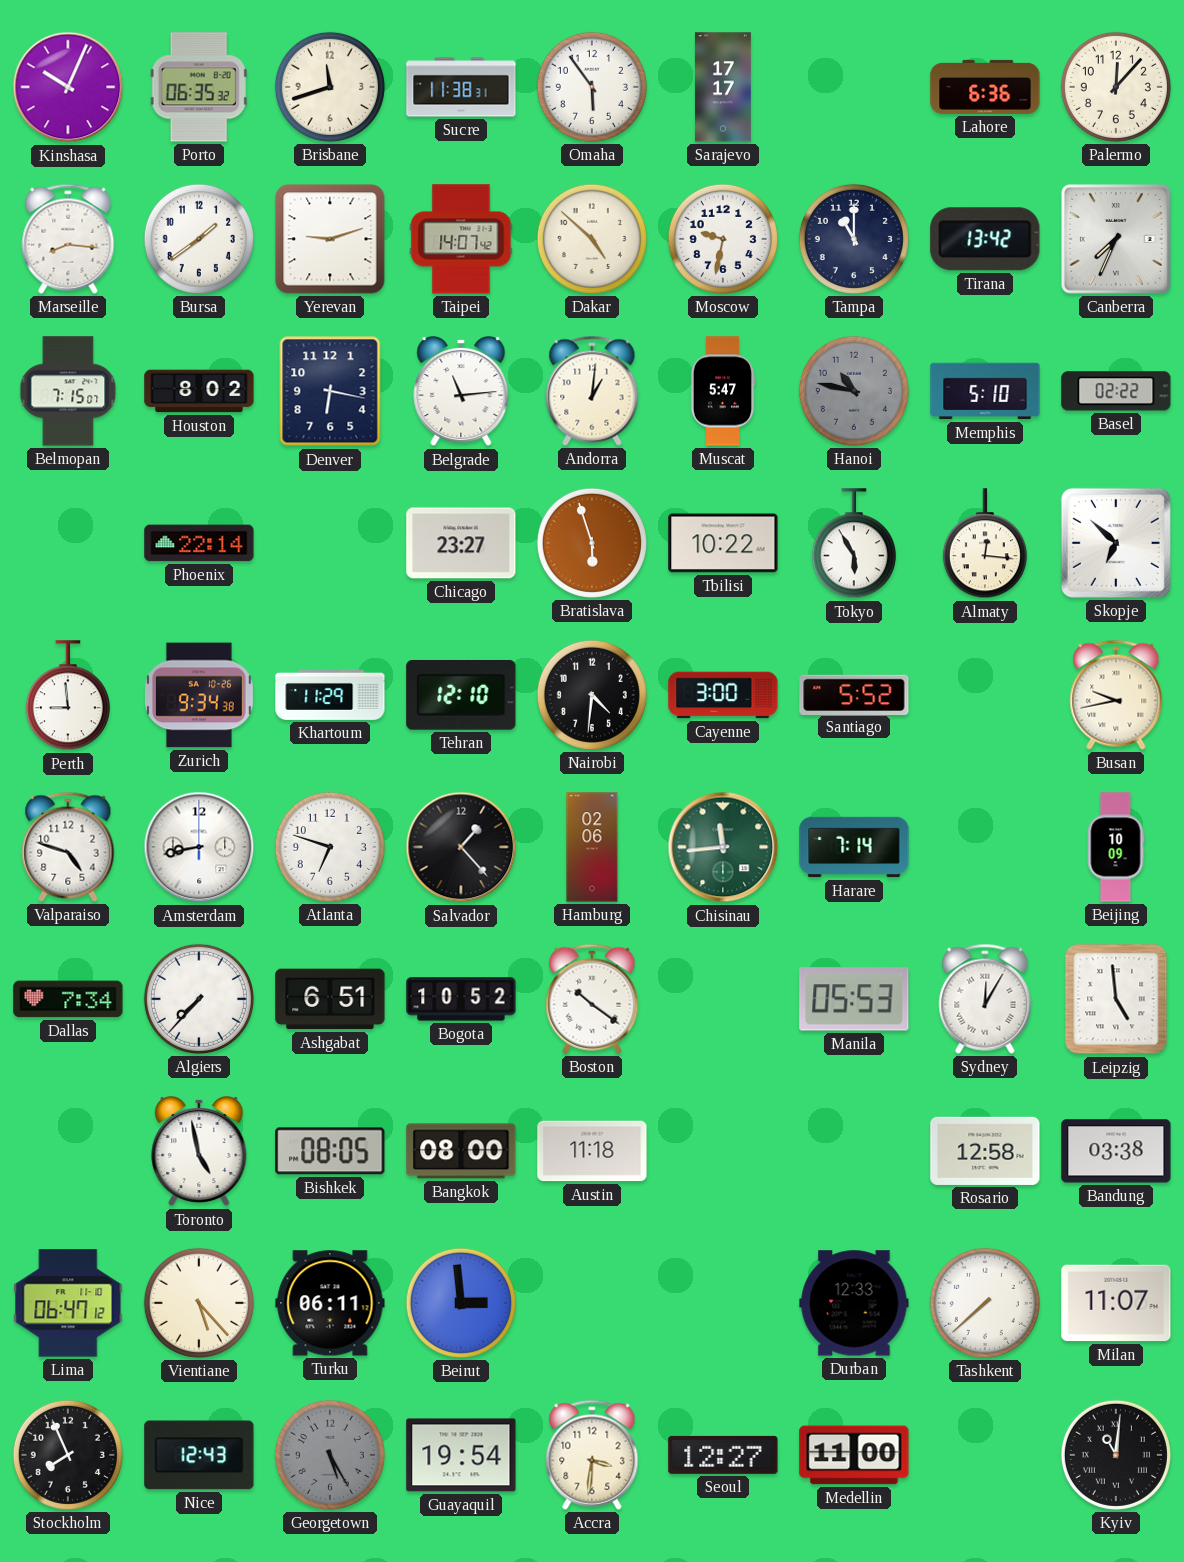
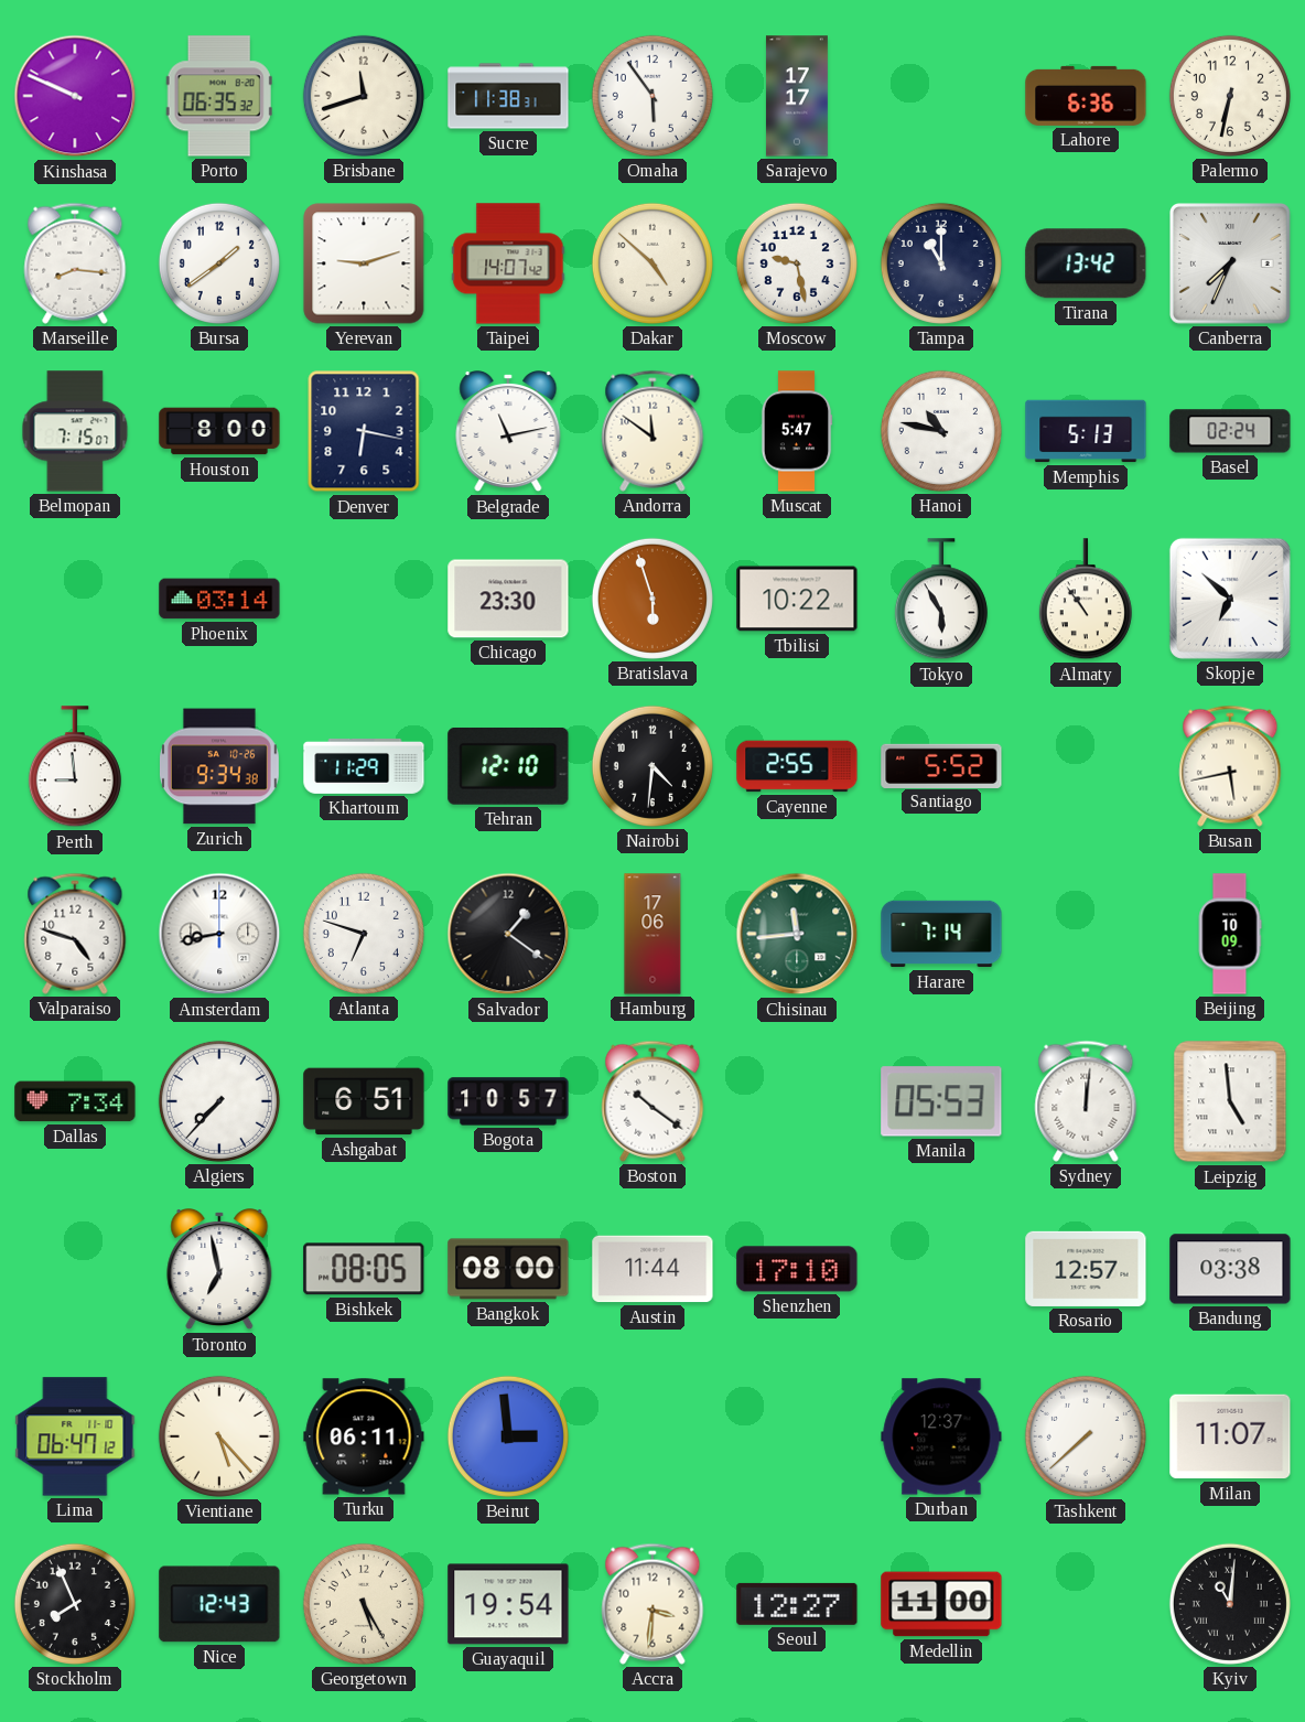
Kinshasa: 10:04 -> 9:49 (75, 96)
Palermo: 12:07 -> 6:32 (1230, 96)
Moscow: 9:32 -> 9:28 (797, 263)
Houston: 8:02 -> 8:00 (219, 431)
Belgrade: 11:14 -> 11:13 (508, 432)
Andorra: 1:01 -> 11:51 (653, 431)
Hanoi dial: grey -> white (941, 431)
Memphis: 5:10 -> 5:13 (1086, 431)
Basel: 02:22 -> 02:24 (1230, 431)
Phoenix: 22:14 -> 03:14 (219, 599)
Chicago: 23:27 -> 23:30 (508, 599)
Almaty: 12:16 -> 10:54 (1086, 600)
Cayenne: 3:00 -> 2:55 (797, 766)
Busan: 9:43 -> 5:43 (1230, 766)
Salvador: 1:23 -> 1:21 (508, 934)
Hamburg: 02:06 -> 17:06 (653, 934)
Bogota: 10:52 -> 10:57 (508, 1101)
Sydney: 12:05 -> 12:01 (1086, 1101)
Toronto: 4:58 -> 6:58 (219, 1270)
Austin: 11:18 -> 11:44 (653, 1269)
Shenzhen: none -> 17:10 (797, 1269)
Rosario: 12:58 -> 12:57 (1086, 1269)
Durban: 12:33 -> 12:37 (941, 1436)
Georgetown dial: grey -> cream (364, 1604)
